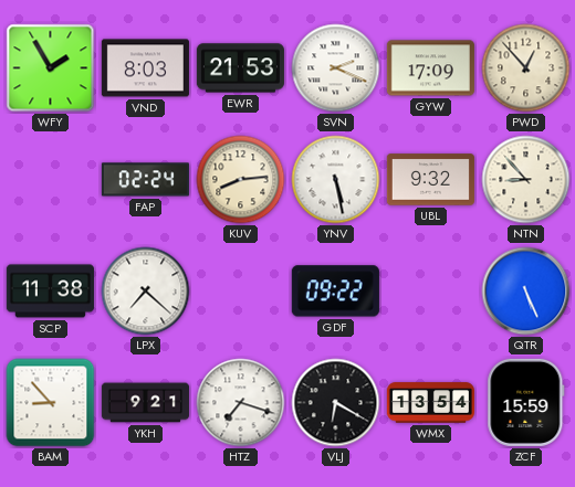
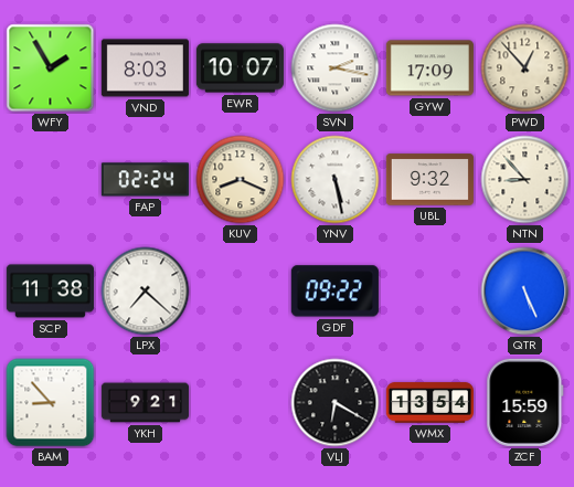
EWR: 21:53 -> 10:07 (240, 68)
SVN: 2:19 -> 2:17 (336, 68)
KUV: 8:14 -> 8:19 (241, 180)
HTZ: 7:18 -> none (241, 403)
